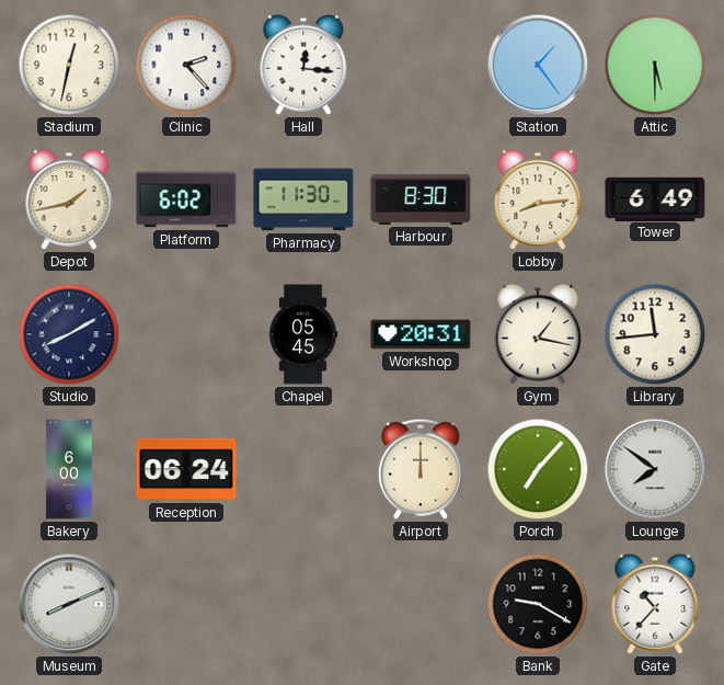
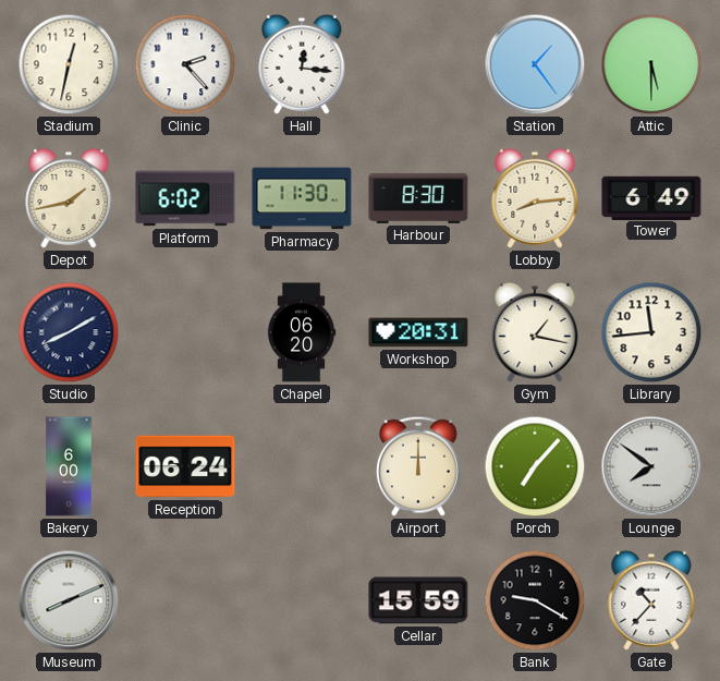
Chapel: 05:45 -> 06:20 (302, 332)
Cellar: none -> 15:59 (418, 600)
